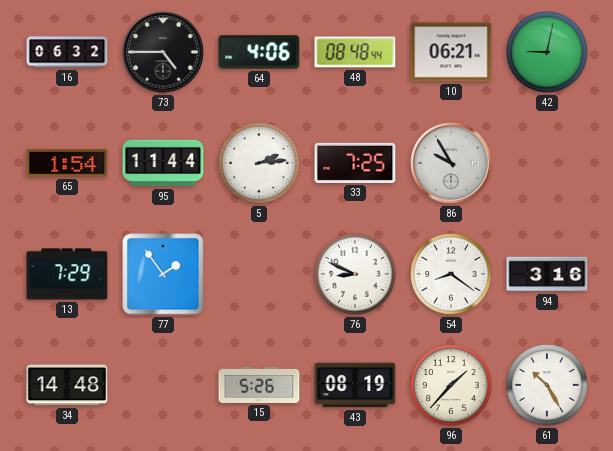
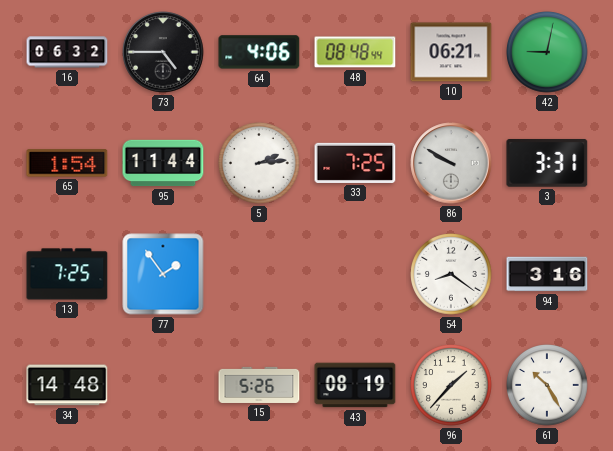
86: 9:55 -> 9:50 (451, 163)
3: none -> 3:31 (547, 163)
13: 7:29 -> 7:25 (67, 274)
76: 8:49 -> none (355, 274)
